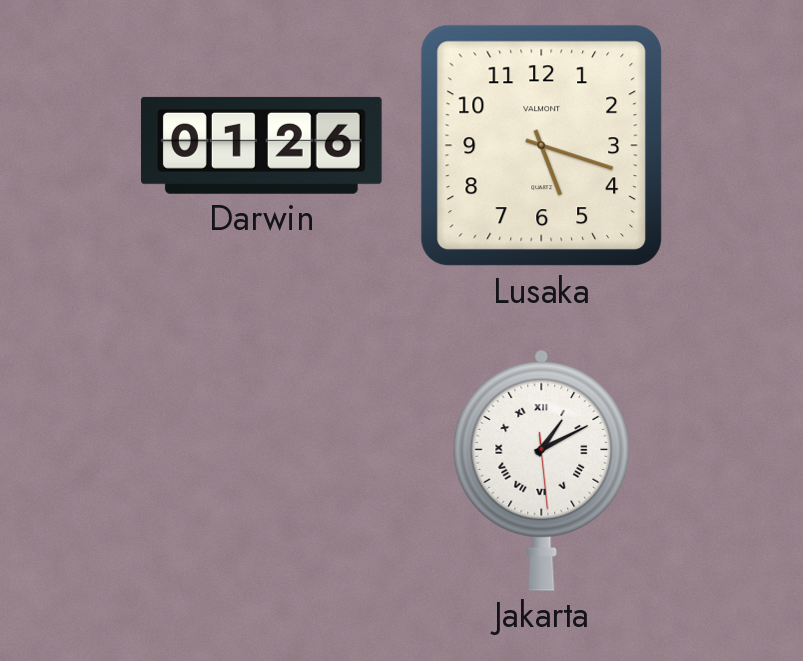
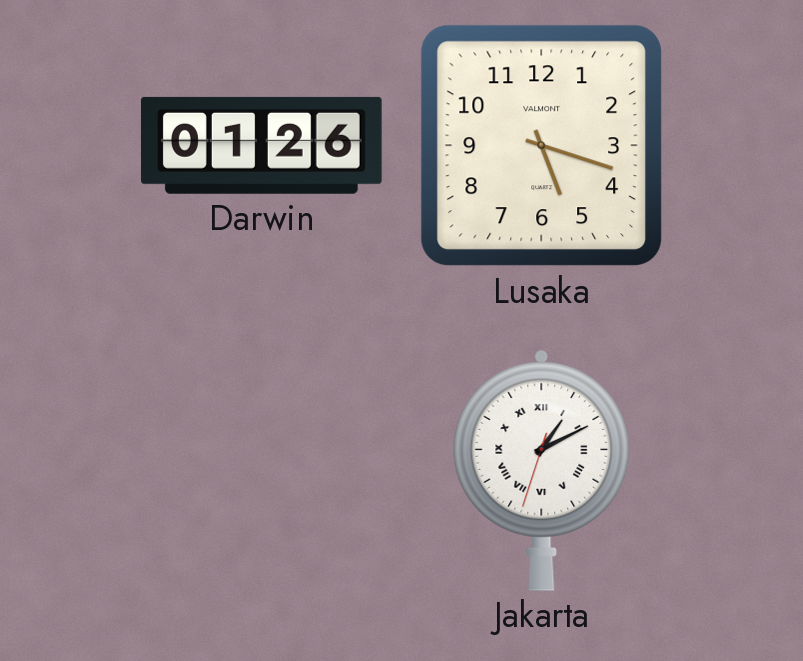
Jakarta: 1:10:29 -> 1:10:33 (542, 470)
